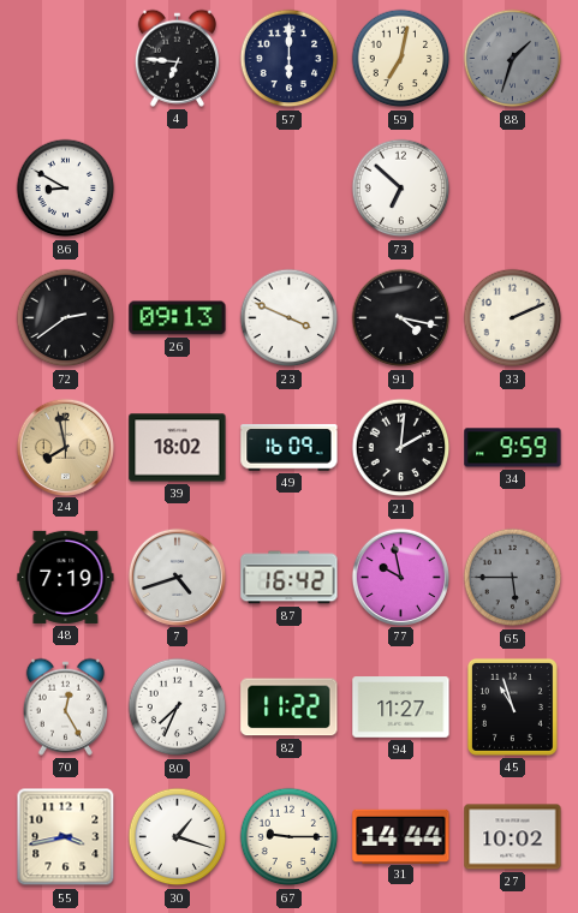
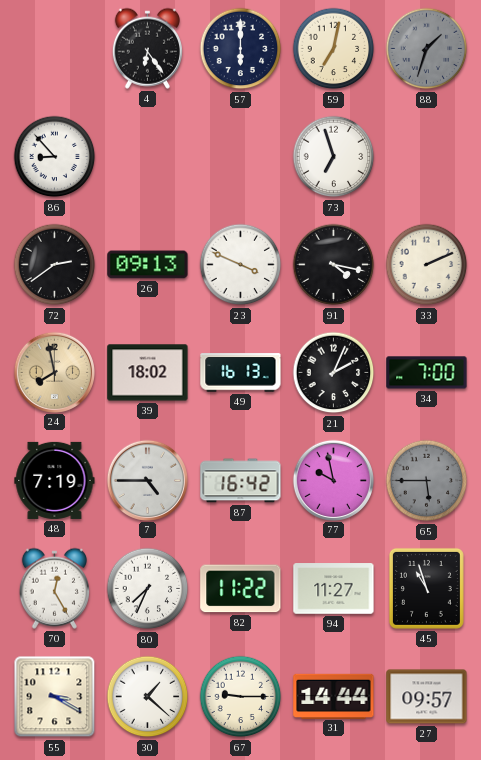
4: 6:46 -> 6:24 (147, 48)
86: 8:50 -> 8:53 (55, 157)
73: 6:52 -> 6:57 (334, 157)
49: 16:09 -> 16:13 (241, 373)
21: 2:01 -> 2:04 (334, 373)
34: 9:59 -> 7:00 (427, 373)
7: 4:42 -> 4:45 (147, 480)
55: 3:43 -> 3:20 (55, 697)
30: 1:18 -> 1:22 (148, 697)
27: 10:02 -> 09:57 (427, 697)
